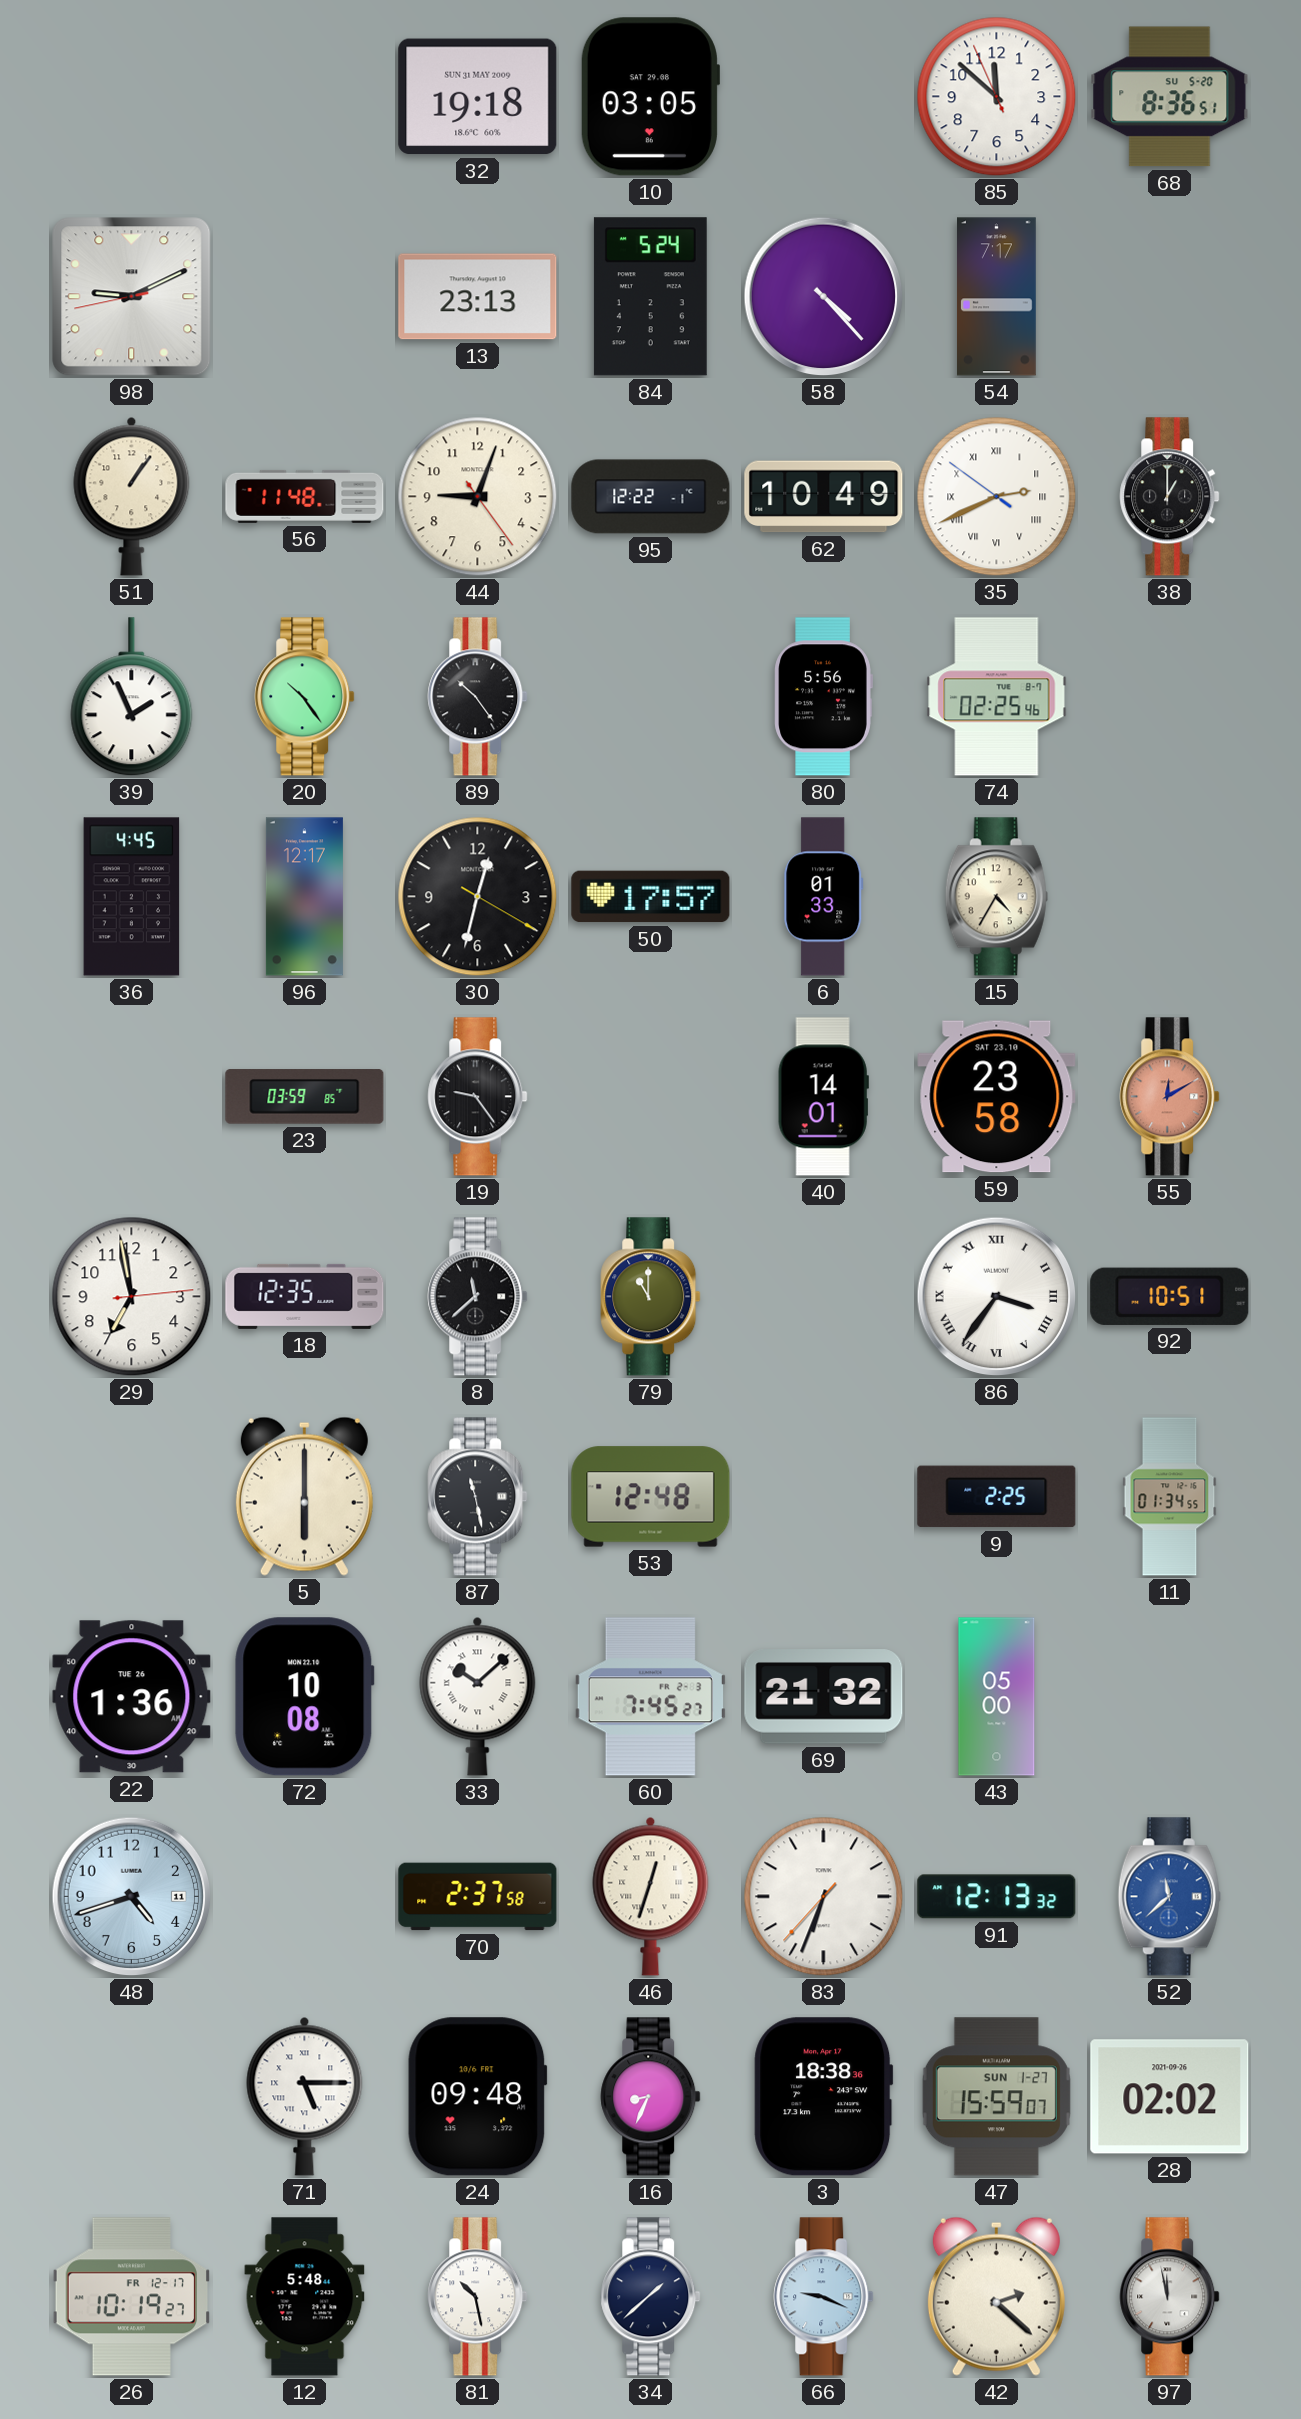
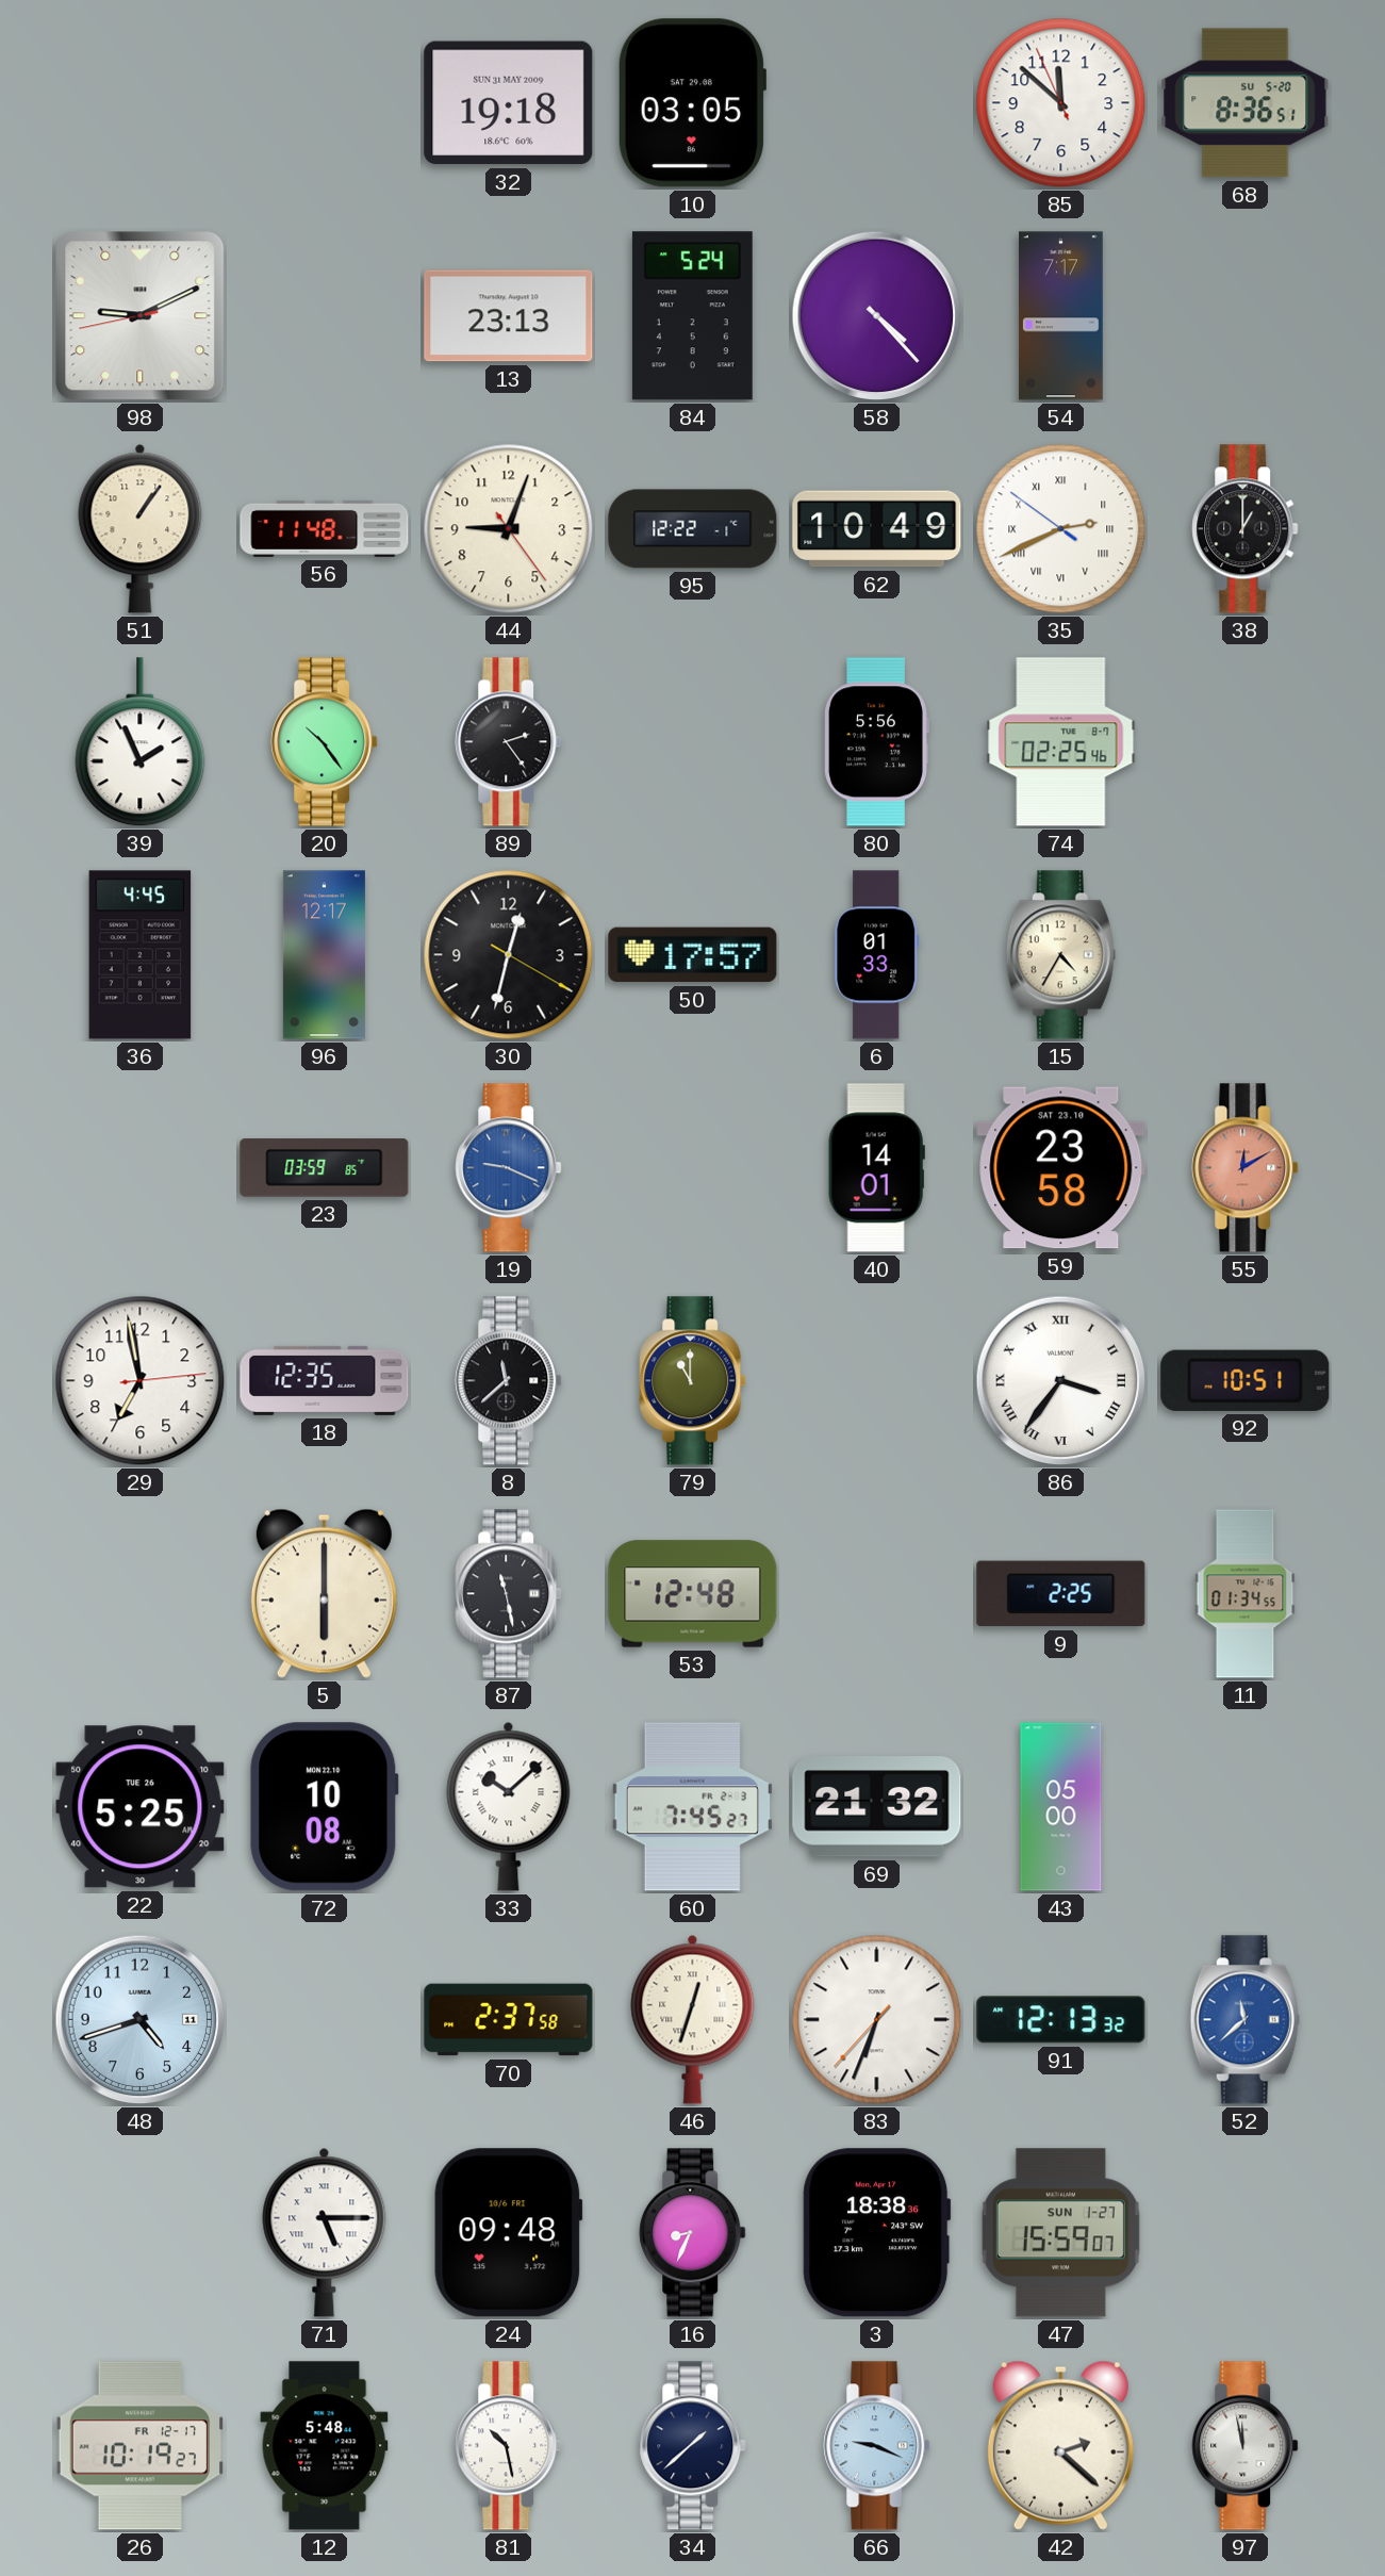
89: 10:24 -> 2:24 (509, 742)
19: 9:24 -> 9:19 (509, 1168)
19 dial: black -> blue (509, 1168)
22: 1:36 -> 5:25 (141, 1807)
28: 02:02 -> none (1170, 2097)
